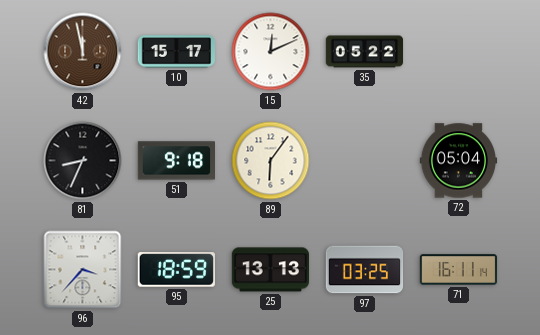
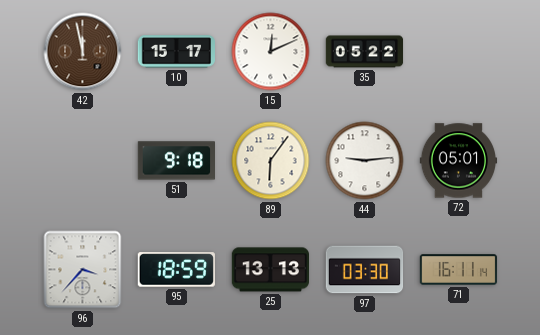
81: 8:34 -> none (83, 161)
44: none -> 9:14 (365, 161)
72: 05:04 -> 05:01 (459, 161)
97: 03:25 -> 03:30 (365, 270)
